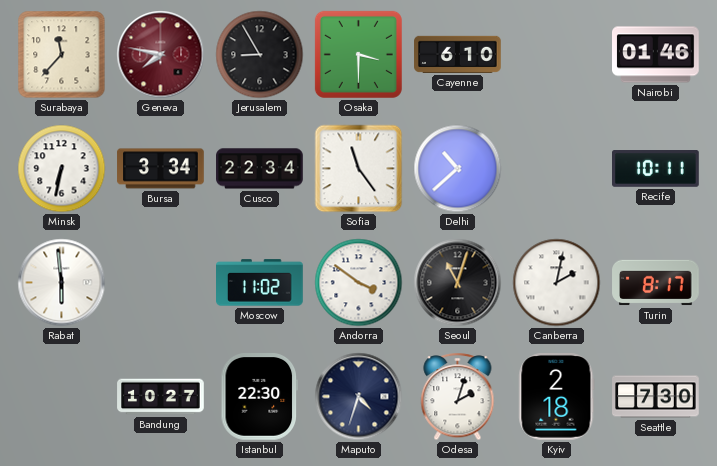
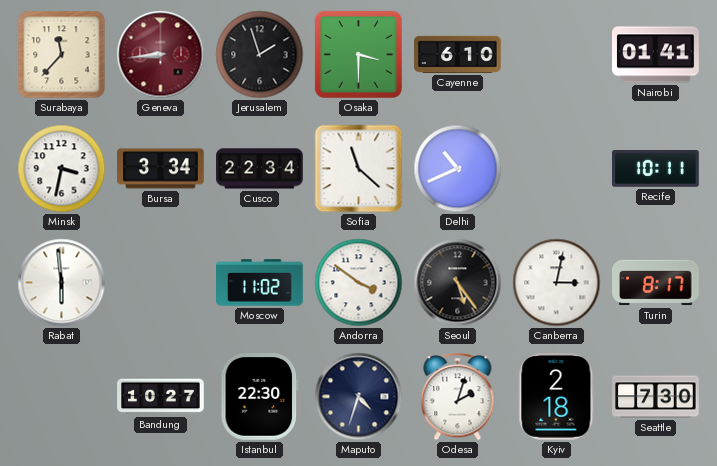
Geneva: 7:47 -> 8:44 (161, 55)
Jerusalem: 8:55 -> 1:57 (260, 55)
Nairobi: 01:46 -> 01:41 (656, 55)
Minsk: 6:32 -> 3:32 (62, 169)
Sofia: 11:24 -> 11:22 (359, 169)
Delhi: 10:38 -> 10:41 (458, 169)
Seoul: 11:03 -> 5:24 (458, 283)
Canberra: 2:02 -> 3:02 (557, 283)
